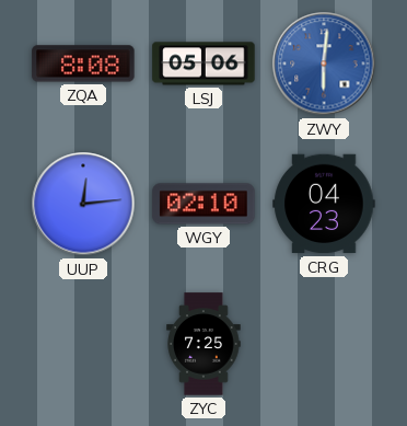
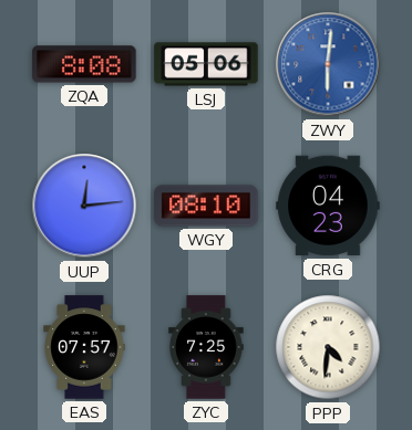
WGY: 02:10 -> 08:10 (206, 206)
EAS: none -> 07:57 (84, 347)
PPP: none -> 4:31 (328, 347)
